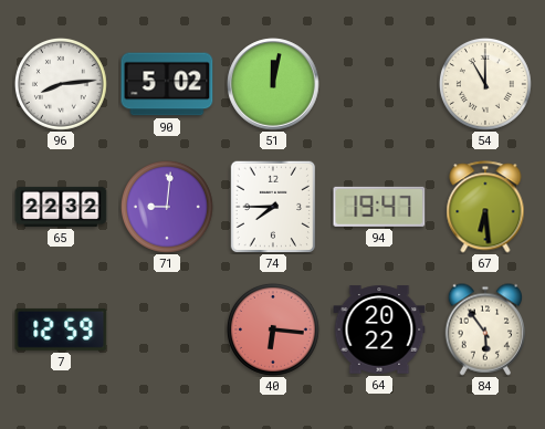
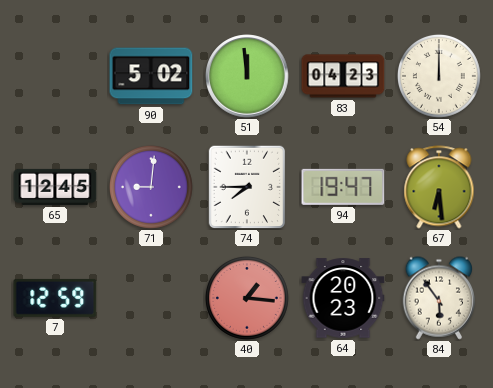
96: 8:14 -> none (61, 84)
51: 12:02 -> 11:59 (247, 76)
83: none -> 04:23 (343, 76)
54: 11:00 -> 12:00 (439, 76)
65: 22:32 -> 12:45 (55, 187)
40: 6:16 -> 1:16 (247, 298)
64: 20:22 -> 20:23 (343, 298)
